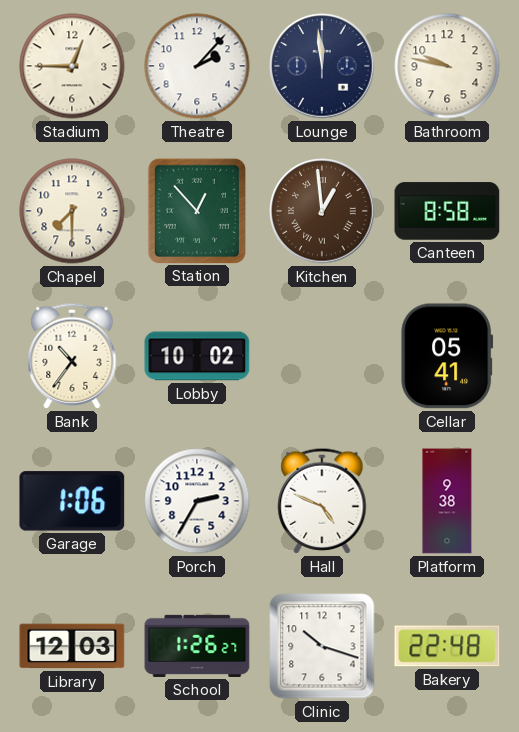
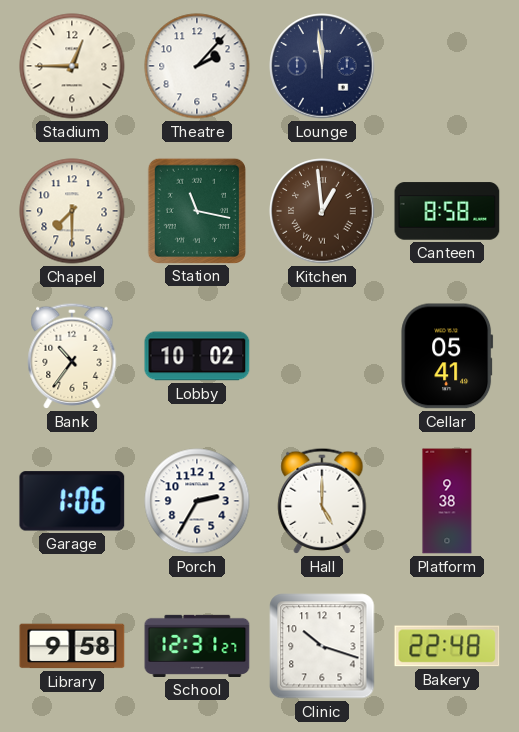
Bathroom: 9:47 -> none (447, 66)
Station: 12:53 -> 11:17 (197, 210)
Hall: 4:49 -> 5:00 (322, 501)
Library: 12:03 -> 9:58 (72, 646)
School: 1:26 -> 12:31 (197, 646)
